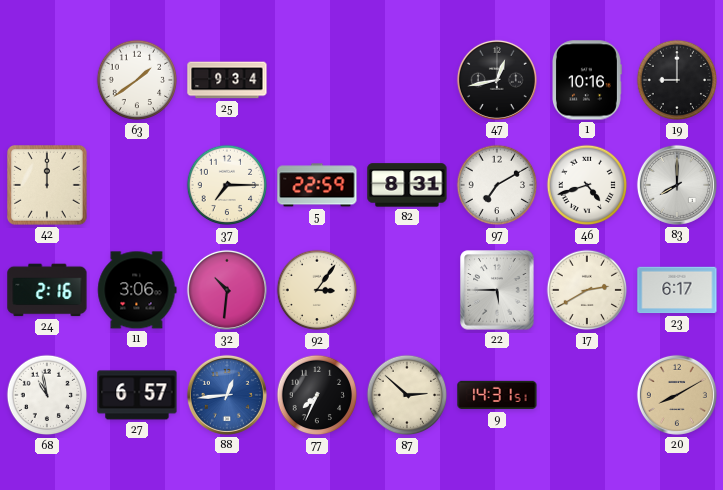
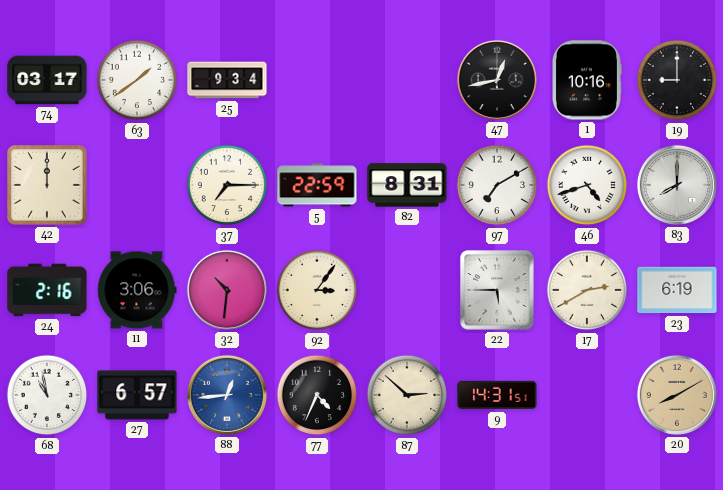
74: none -> 03:17 (47, 80)
23: 6:17 -> 6:19 (677, 290)
77: 7:34 -> 4:34 (317, 395)
